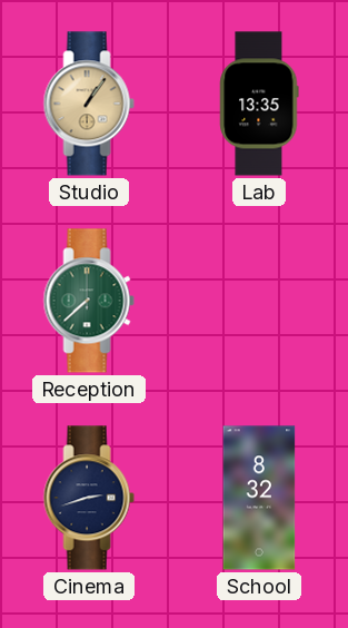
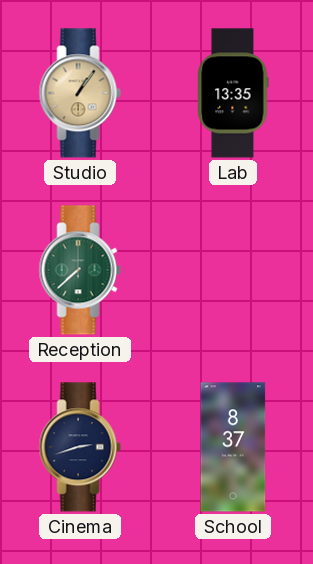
School: 8:32 -> 8:37 (233, 447)
